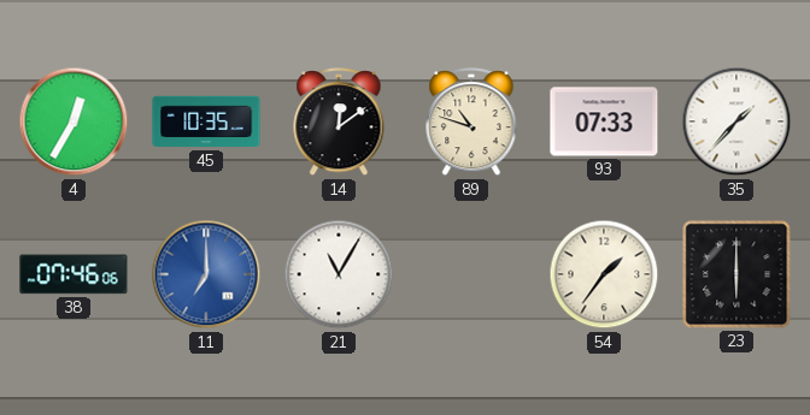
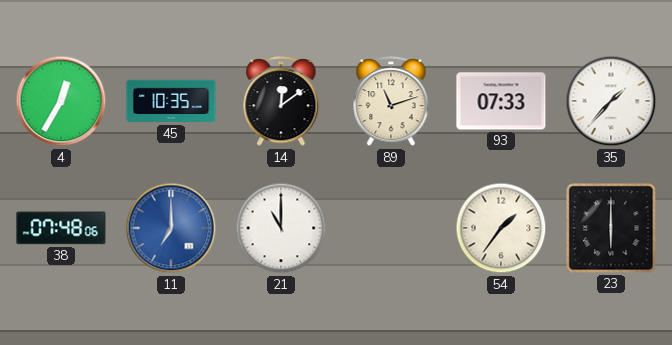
89: 10:48 -> 11:12 (391, 102)
38: 07:46 -> 07:48 (61, 228)
21: 11:05 -> 11:00 (281, 228)
